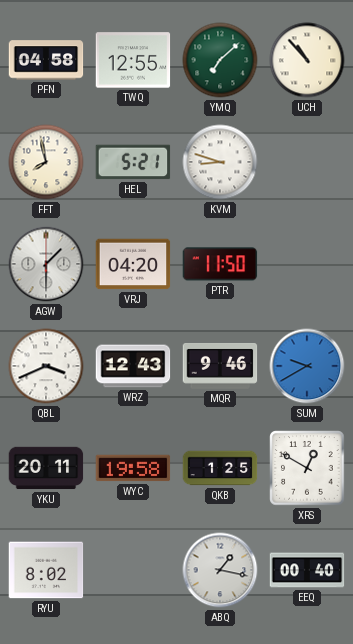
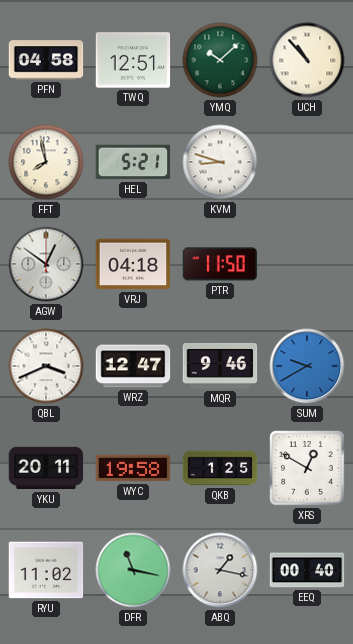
TWQ: 12:55 -> 12:51 (133, 60)
YMQ: 7:08 -> 10:08 (220, 60)
AGW: 1:30 -> 12:51 (46, 264)
VRJ: 04:20 -> 04:18 (133, 264)
WRZ: 12:43 -> 12:47 (133, 366)
RYU: 8:02 -> 11:02 (46, 570)
DFR: none -> 11:17 (133, 570)
